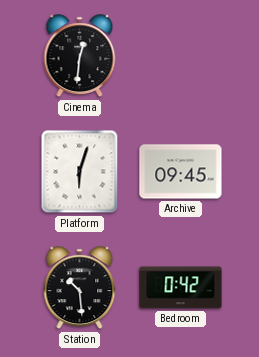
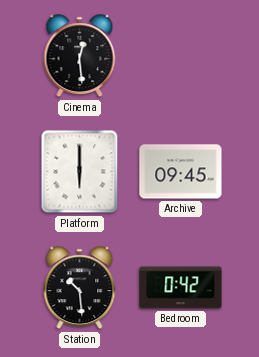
Cinema: 12:31 -> 12:29 (80, 56)
Platform: 6:03 -> 6:00 (80, 172)
